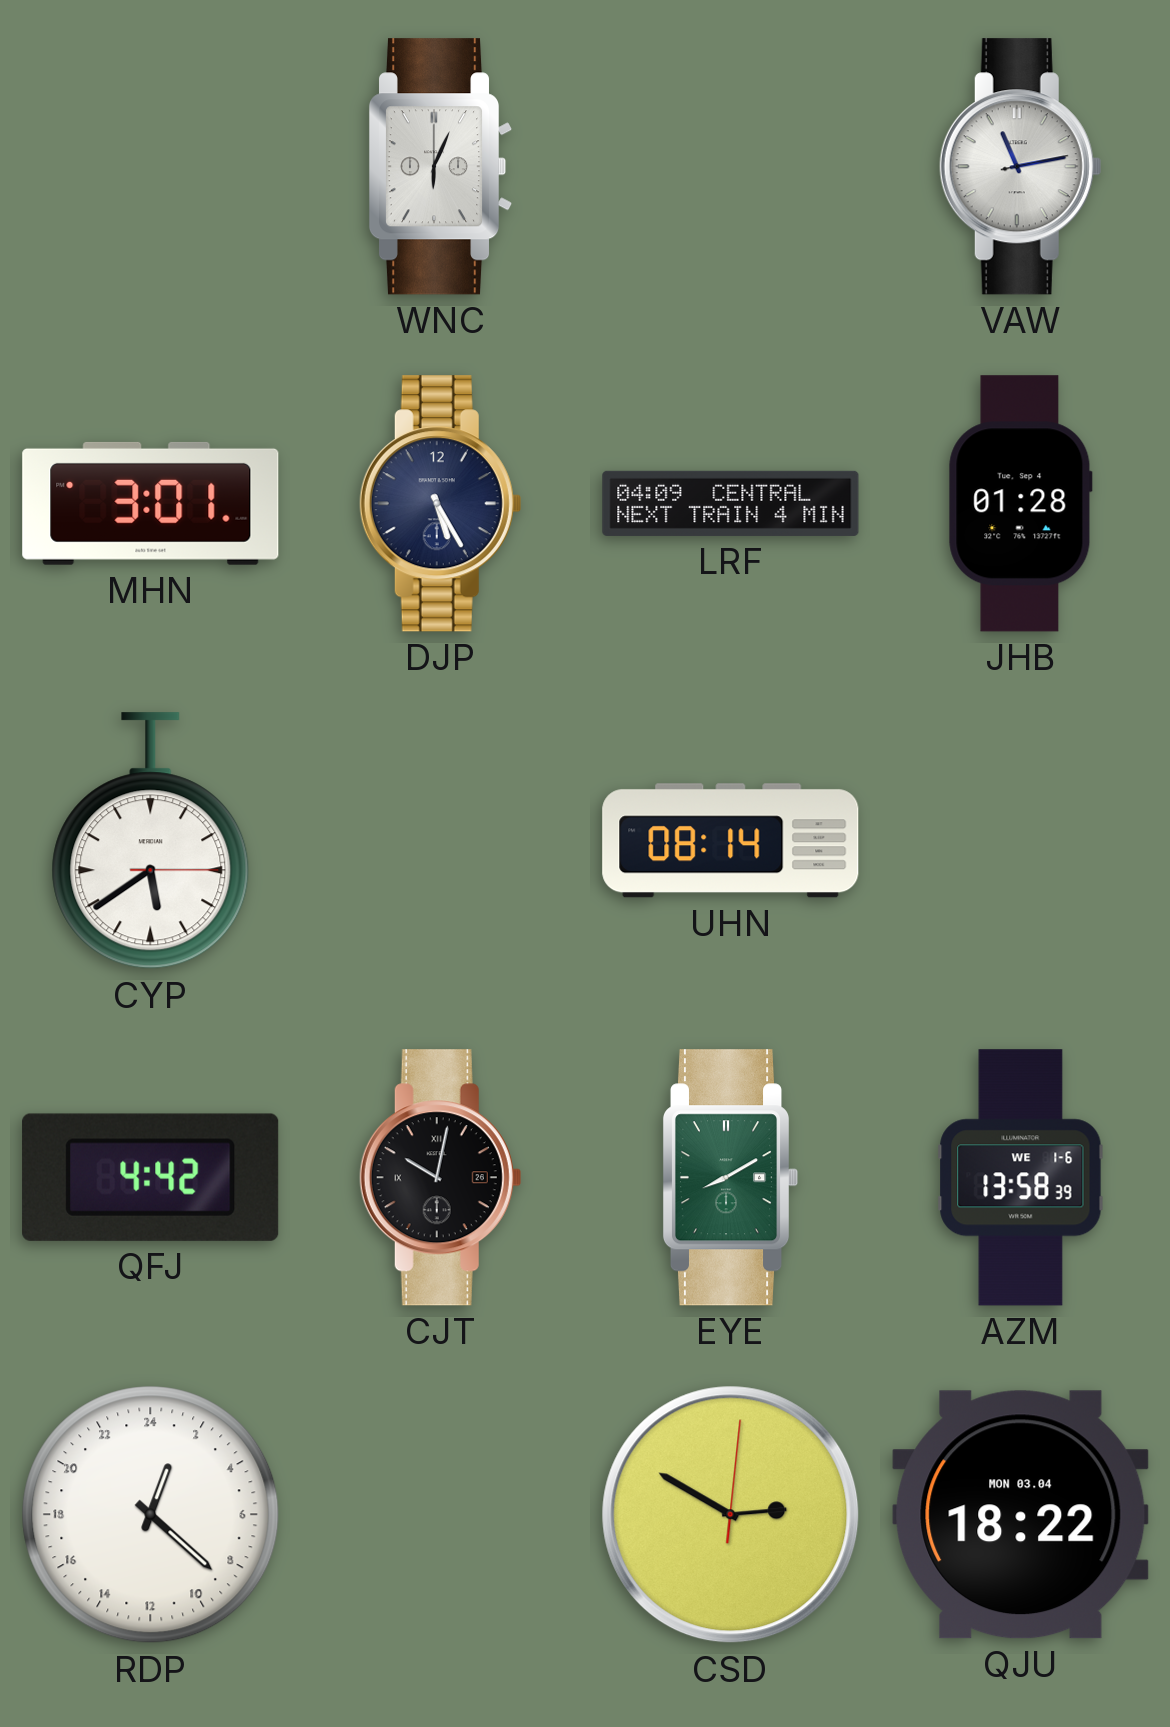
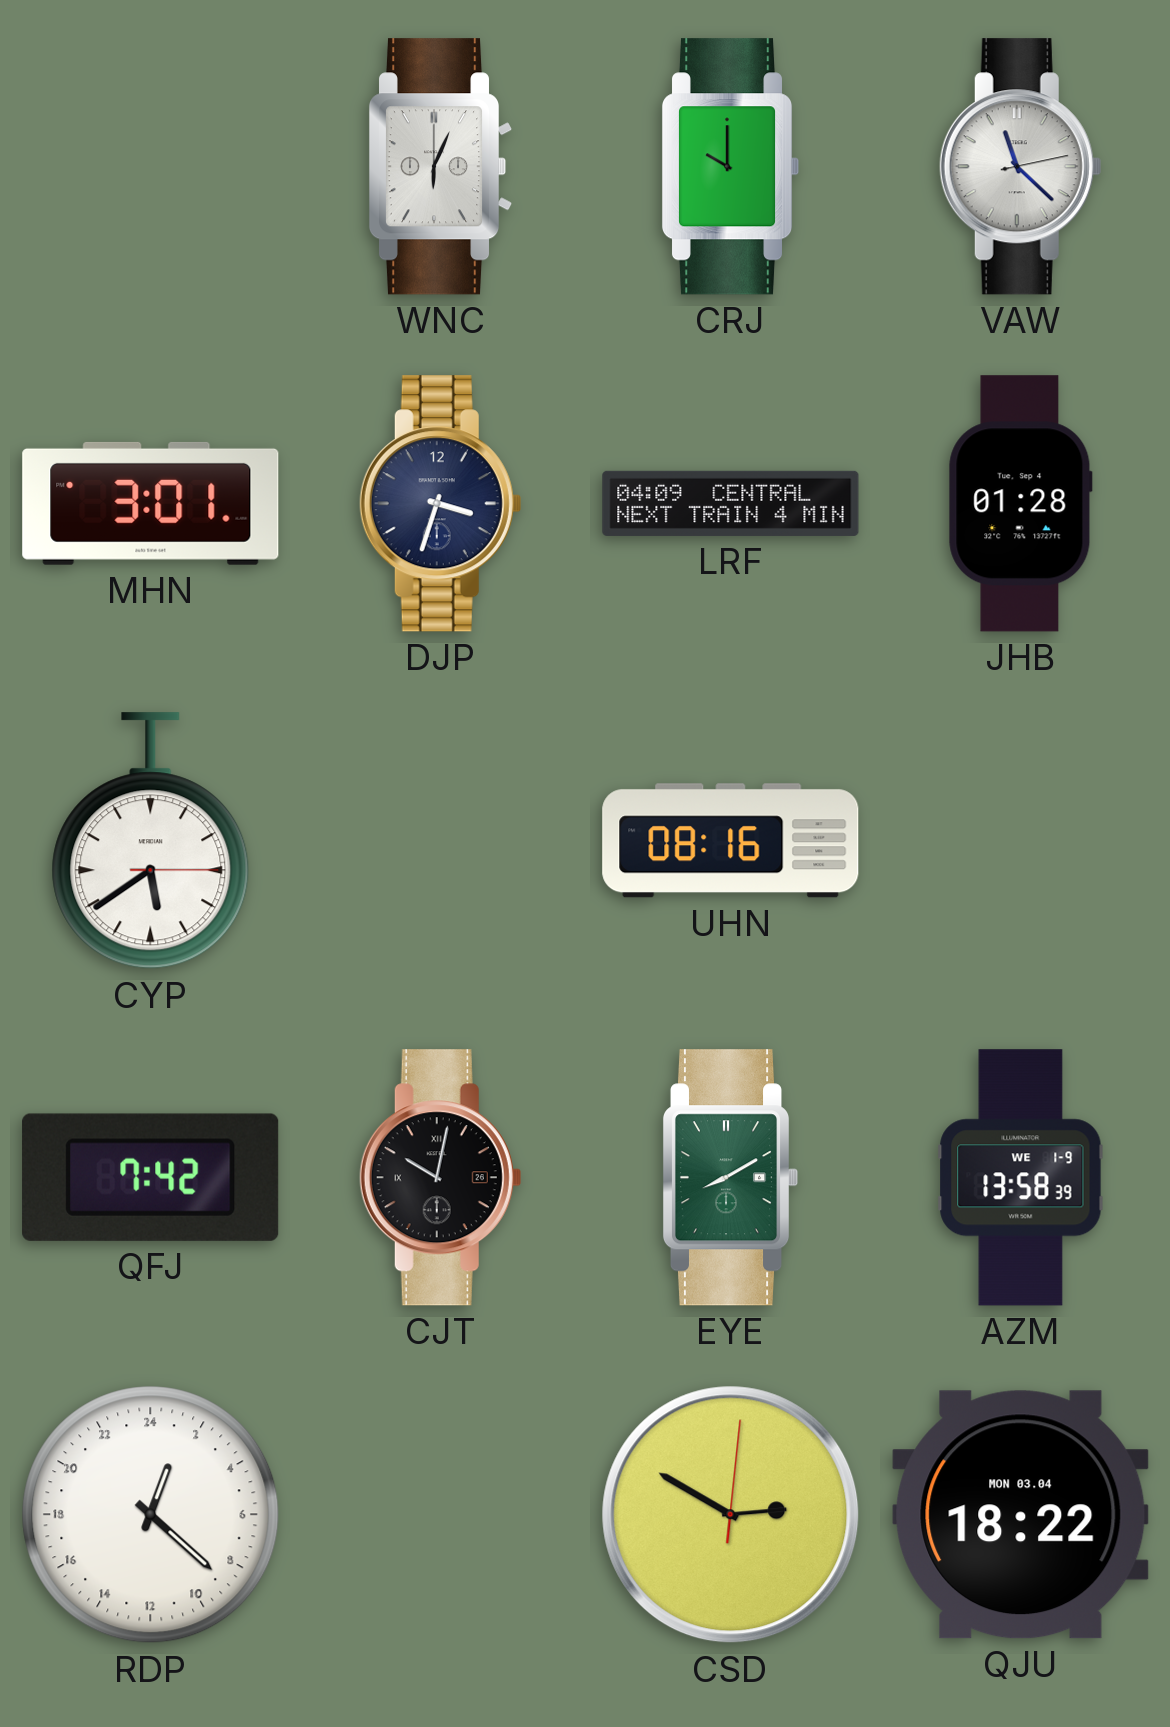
CRJ: none -> 10:00 (731, 167)
VAW: 11:13 -> 11:22 (1020, 167)
DJP: 5:25 -> 3:33 (440, 504)
UHN: 08:14 -> 08:16 (731, 841)
QFJ: 4:42 -> 7:42 (151, 1177)
AZM date: WE 1-6 -> WE 1-9 (1021, 1178)
